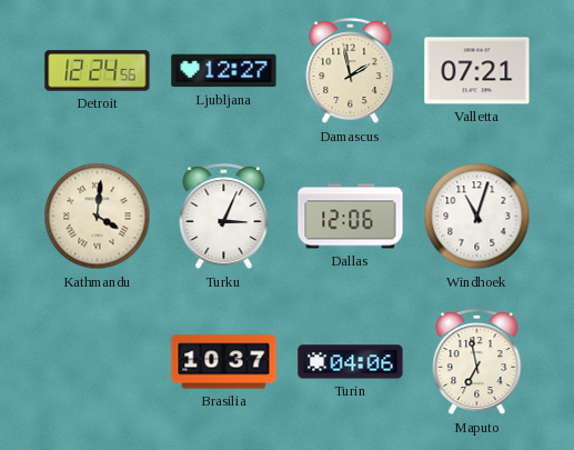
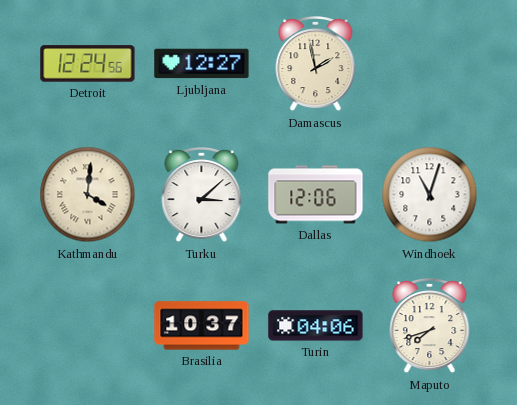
Valletta: 07:21 -> none (477, 71)
Turku: 3:04 -> 3:08 (202, 196)
Maputo: 6:58 -> 7:42 (430, 327)
